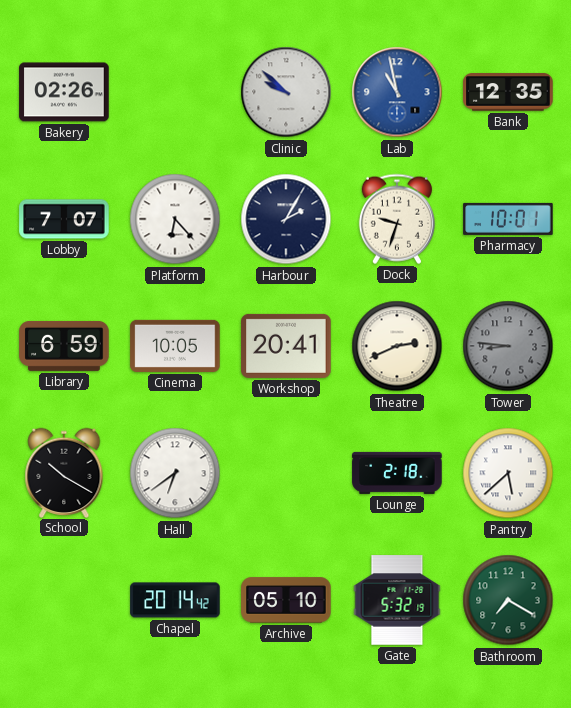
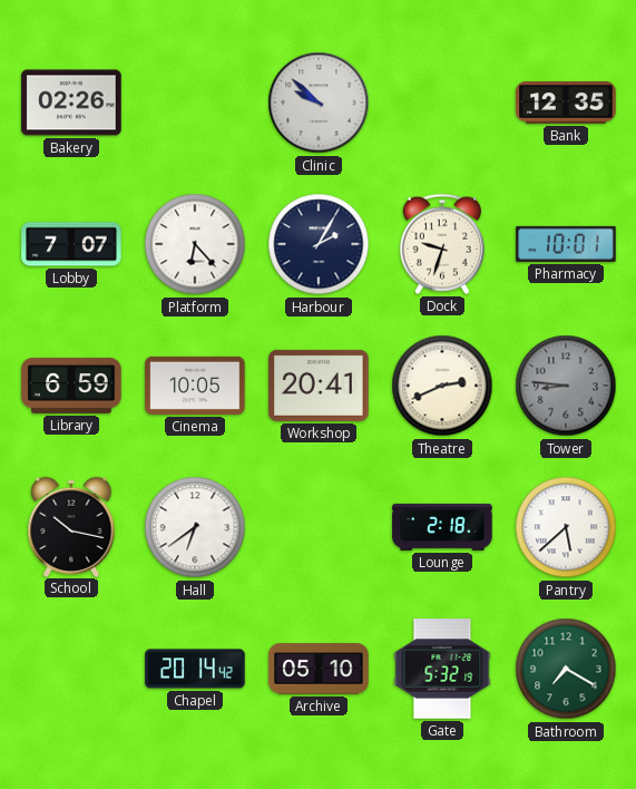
Lab: 10:58 -> none (397, 92)
School: 10:20 -> 10:17 (71, 526)
